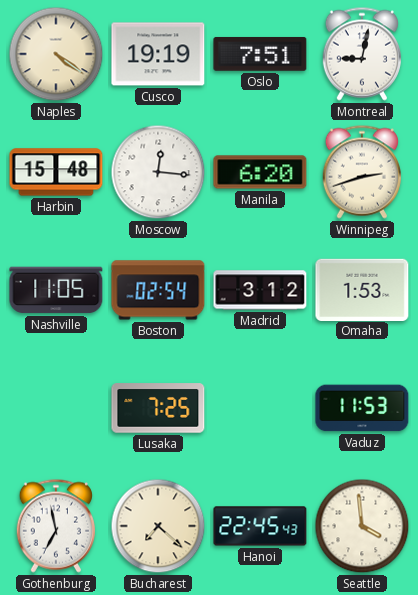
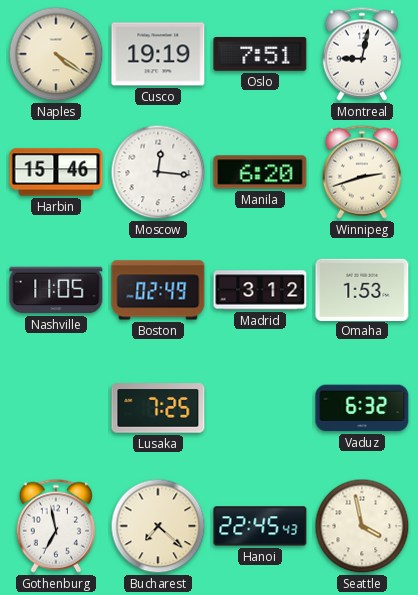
Harbin: 15:48 -> 15:46 (56, 172)
Boston: 02:54 -> 02:49 (158, 290)
Vaduz: 11:53 -> 6:32 (362, 408)
Seattle: 3:59 -> 3:58 (362, 526)
